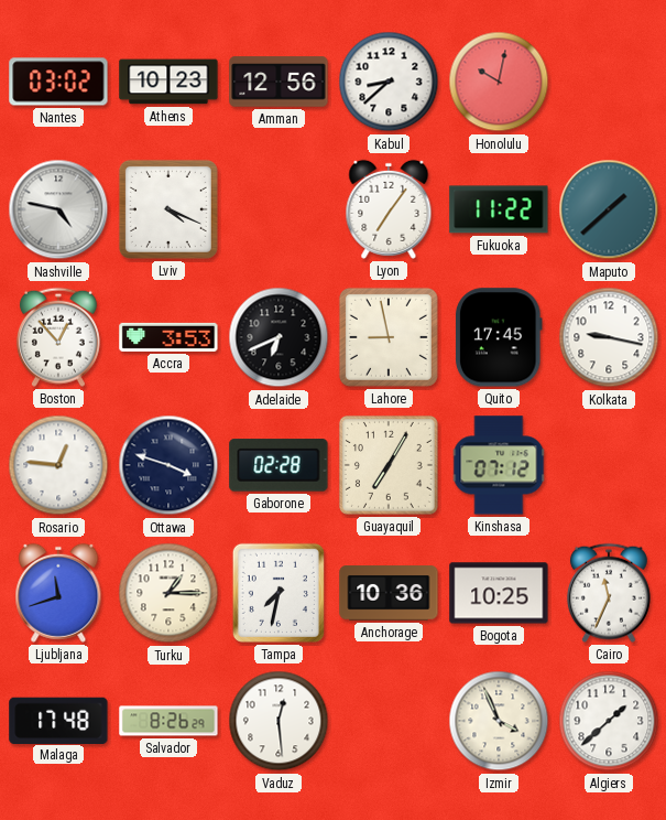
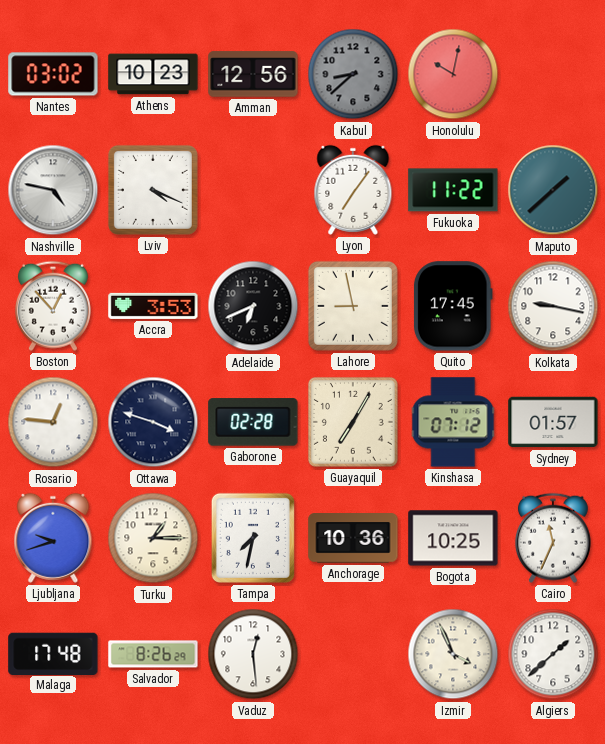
Kabul dial: white -> grey (353, 74)
Sydney: none -> 01:57 (553, 422)
Ljubljana: 11:42 -> 9:42 (53, 538)
